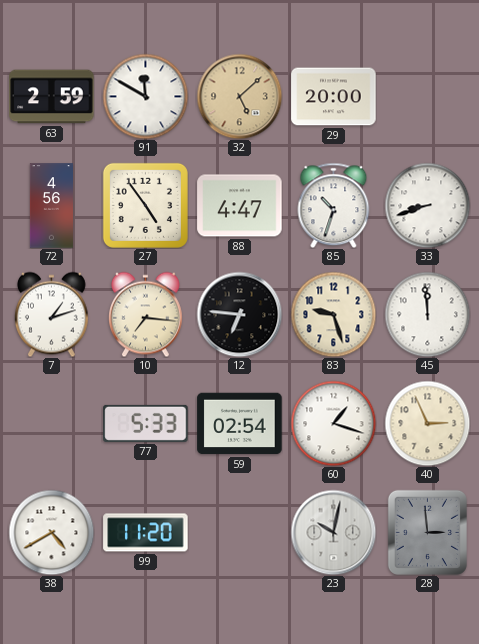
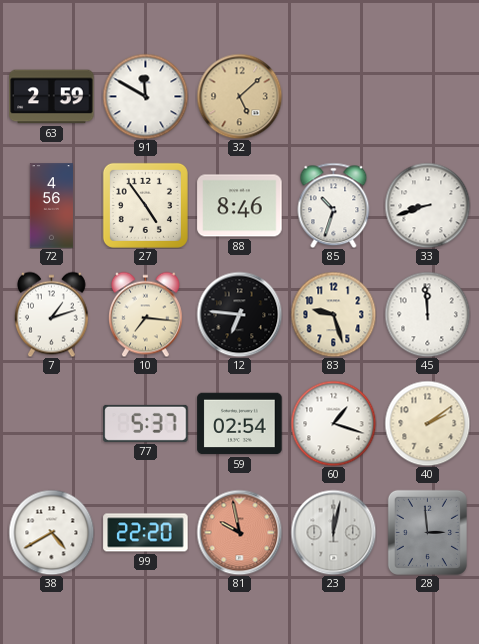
29: 20:00 -> none (334, 97)
88: 4:47 -> 8:46 (240, 206)
77: 5:33 -> 5:37 (146, 423)
40: 2:56 -> 2:09 (427, 423)
99: 11:20 -> 22:20 (146, 533)
81: none -> 9:58 (239, 532)
23: 10:02 -> 12:02 (333, 532)
